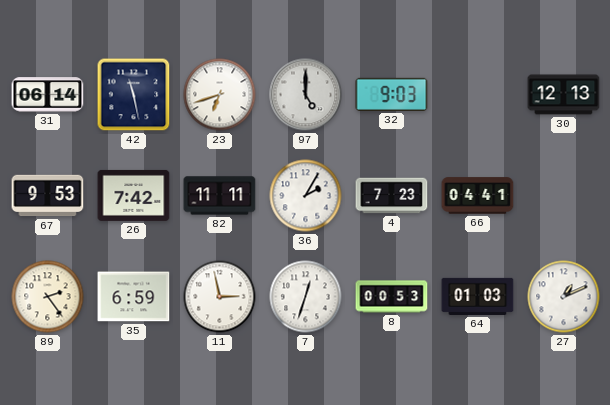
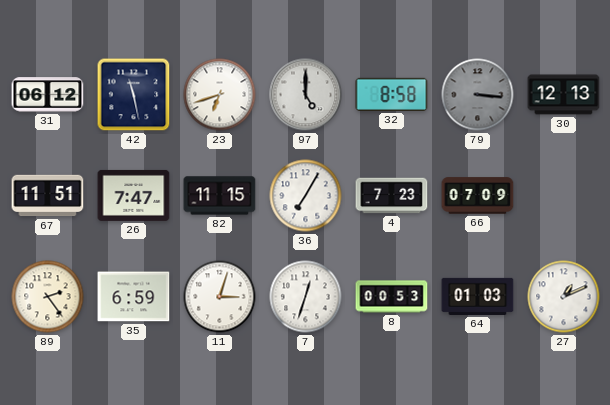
31: 06:14 -> 06:12 (48, 95)
32: 9:03 -> 8:58 (392, 94)
79: none -> 3:16 (478, 95)
67: 9:53 -> 11:51 (48, 196)
26: 7:42 -> 7:47 (134, 195)
82: 11:11 -> 11:15 (220, 196)
36: 2:05 -> 7:05 (306, 196)
66: 04:41 -> 07:09 (478, 196)
11: 2:58 -> 3:03 (220, 297)
